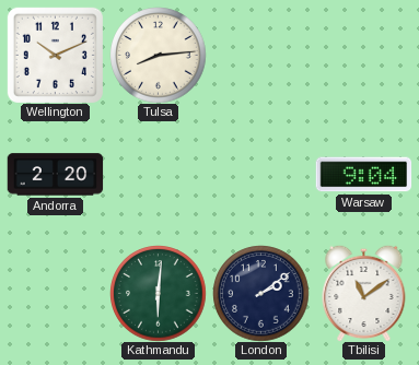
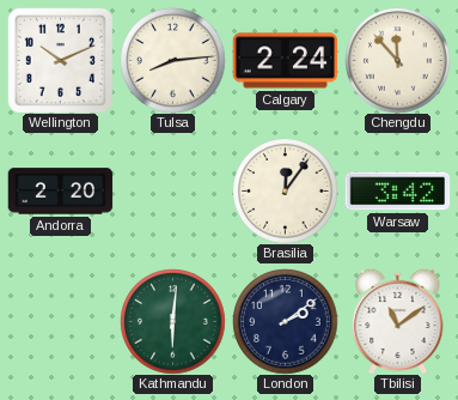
Calgary: none -> 2:24 (285, 61)
Chengdu: none -> 11:53 (397, 60)
Brasilia: none -> 12:06 (285, 190)
Warsaw: 9:04 -> 3:42 (397, 192)
